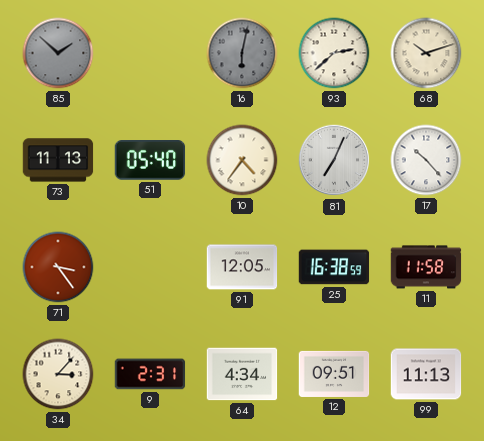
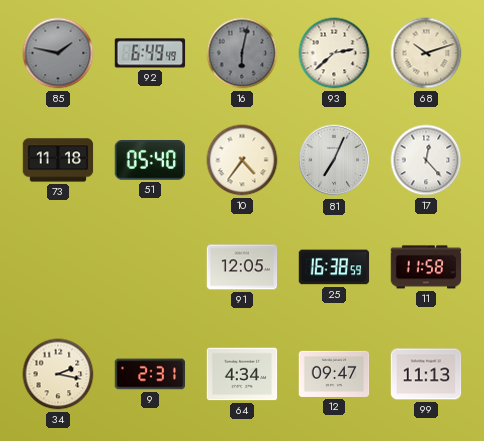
85: 1:52 -> 1:47 (58, 53)
92: none -> 6:49 (150, 53)
73: 11:13 -> 11:18 (58, 160)
17: 10:23 -> 12:23 (426, 160)
71: 3:24 -> none (58, 267)
34: 3:07 -> 2:17 (58, 374)
12: 09:51 -> 09:47 (334, 374)
